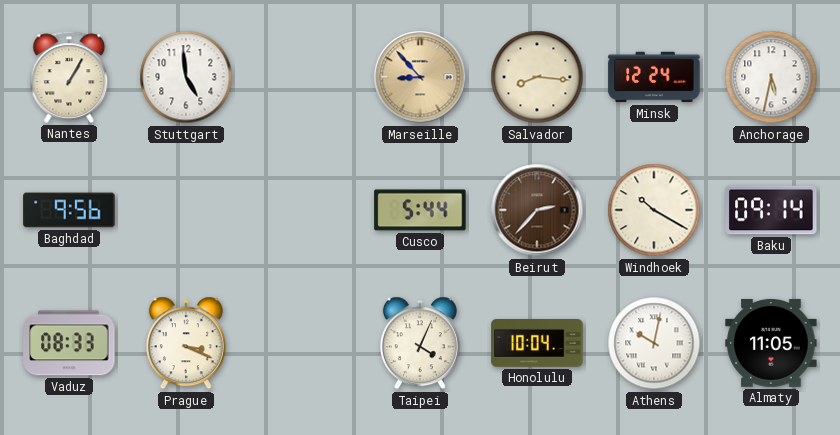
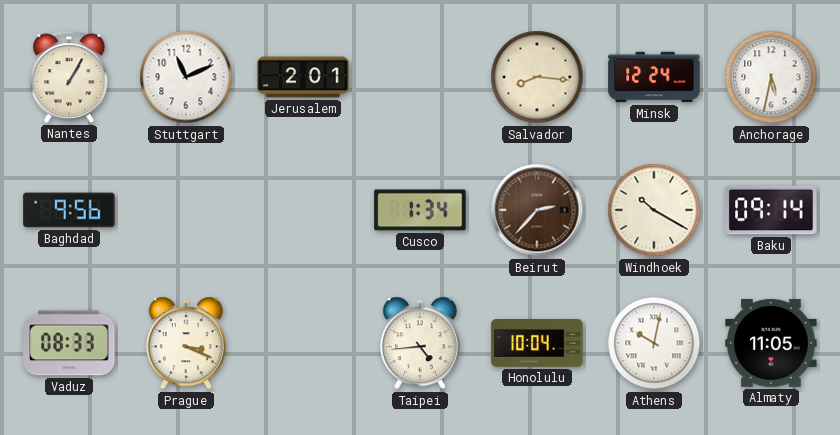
Stuttgart: 4:59 -> 11:11 (186, 77)
Jerusalem: none -> 2:01 (303, 77)
Marseille: 8:53 -> none (420, 77)
Cusco: 5:44 -> 1:34 (420, 210)
Taipei: 4:04 -> 4:44 (420, 343)
